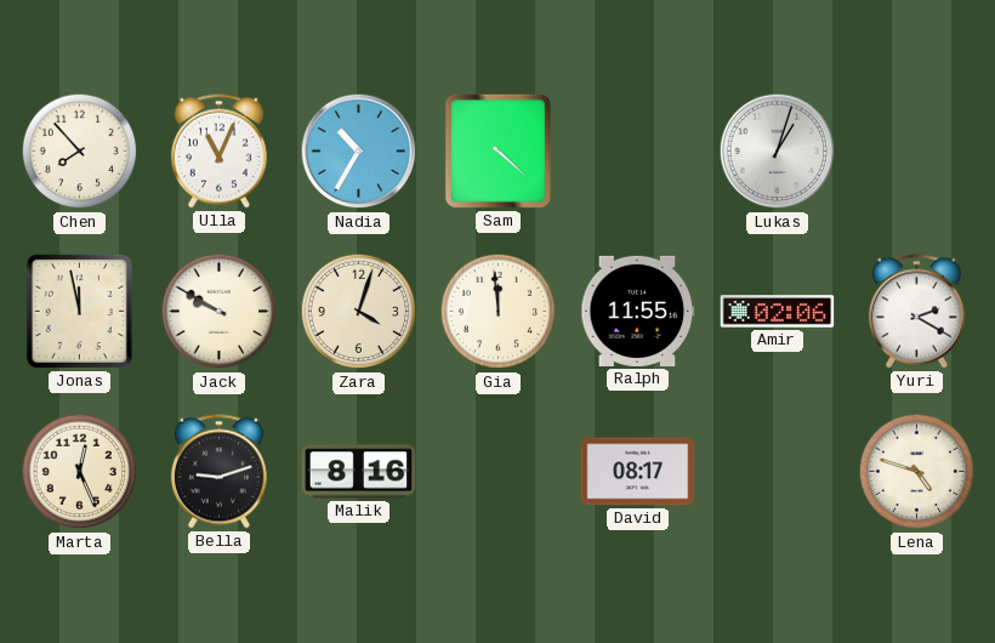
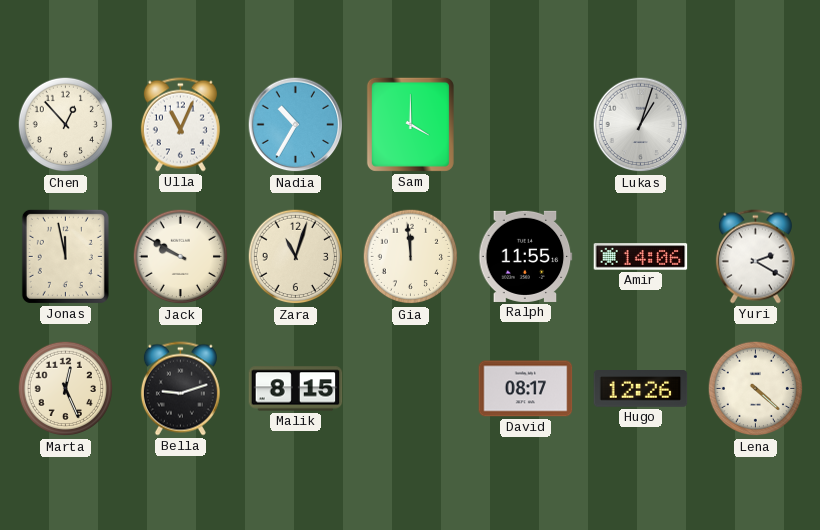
Chen: 7:53 -> 12:53 (66, 125)
Sam: 4:22 -> 4:00 (410, 124)
Zara: 4:03 -> 11:03 (296, 257)
Amir: 02:06 -> 14:06 (641, 257)
Malik: 8:16 -> 8:15 (296, 389)
Hugo: none -> 12:26 (641, 389)
Lena: 4:48 -> 4:22 (756, 389)
